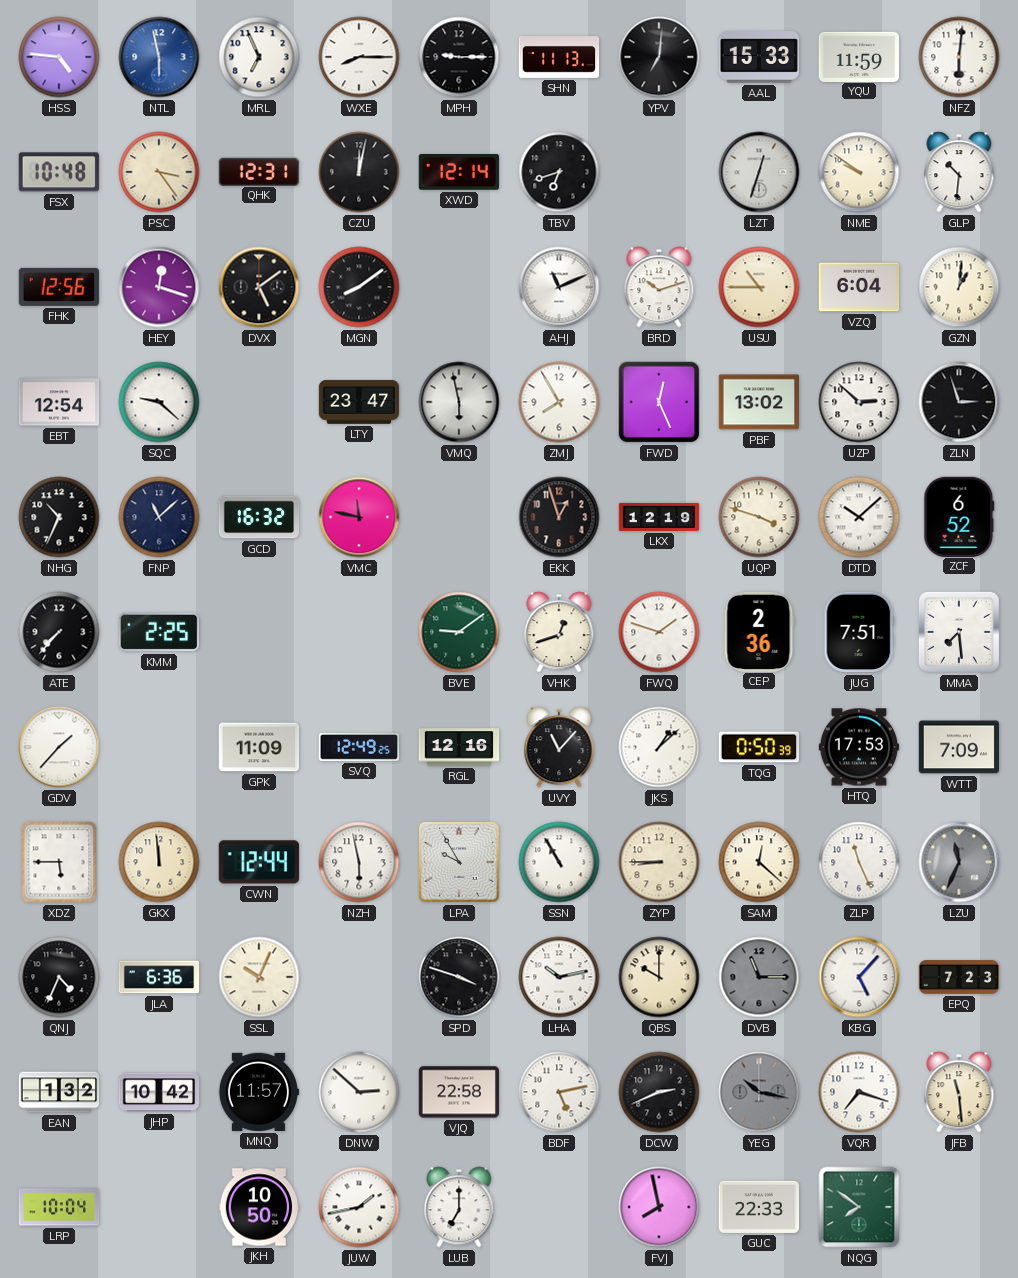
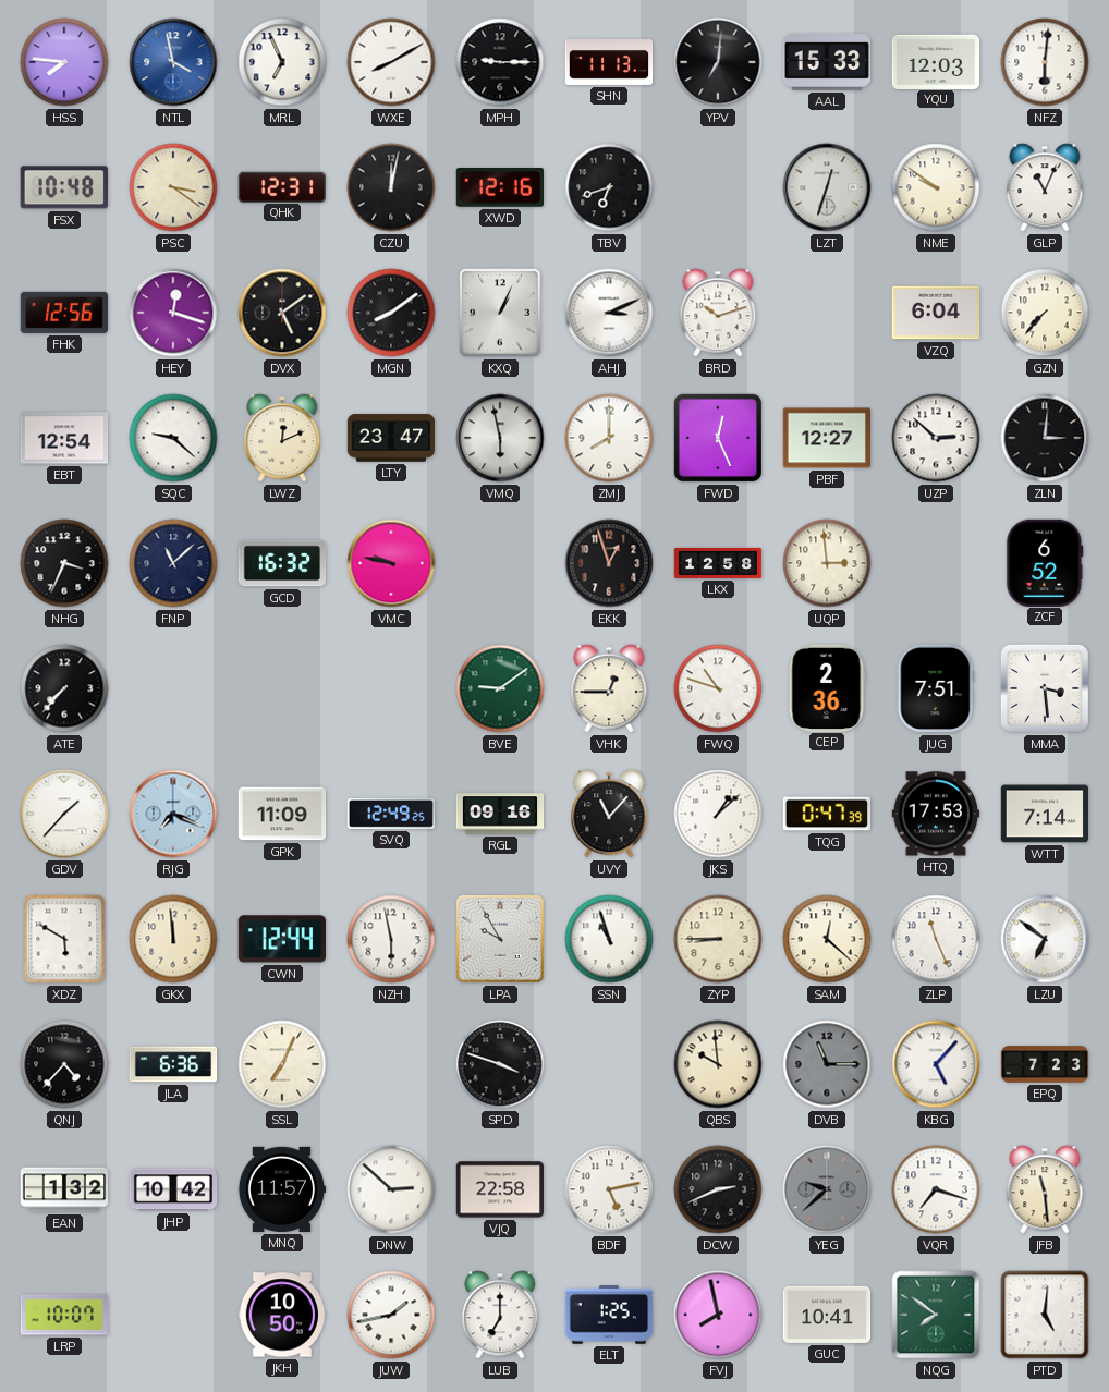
HSS: 4:46 -> 7:46 (64, 62)
NTL: 5:58 -> 3:58 (173, 62)
WXE: 8:15 -> 8:10 (391, 62)
YQU: 11:59 -> 12:03 (936, 61)
PSC: 3:24 -> 3:21 (173, 187)
XWD: 12:14 -> 12:16 (499, 187)
GLP: 10:31 -> 11:04 (1045, 187)
KXQ: none -> 1:04 (500, 313)
AHJ: 11:11 -> 3:11 (609, 313)
USU: 10:45 -> none (759, 287)
GZN: 1:01 -> 7:37 (1045, 313)
LWZ: none -> 12:11 (282, 438)
ZMJ: 7:55 -> 8:00 (609, 438)
PBF: 13:02 -> 12:27 (827, 438)
ZLN: 2:57 -> 3:01 (1045, 438)
NHG: 10:34 -> 3:34 (64, 563)
VMC: 11:47 -> 9:47 (391, 563)
LKX: 12:19 -> 12:58 (718, 563)
UQP: 3:48 -> 2:59 (827, 563)
DTD: 10:08 -> none (859, 517)
KMM: 2:25 -> none (158, 632)
VHK: 12:42 -> 12:45 (609, 688)
FWQ: 1:48 -> 10:48 (718, 688)
MMA: 7:29 -> 3:29 (1045, 688)
RJG: none -> 7:19 (173, 814)
RGL: 12:16 -> 09:16 (500, 814)
TQG: 0:50 -> 0:47 (826, 814)
WTT: 7:09 -> 7:14 (1045, 814)
XDZ: 5:45 -> 5:50 (64, 939)
SSN: 10:55 -> 10:57 (609, 939)
LZU: 11:34 -> 6:51 (1045, 939)
LZU dial: grey -> white (1045, 939)
QNJ: 4:34 -> 4:37 (64, 1064)
SSL: 10:04 -> 7:04 (282, 1064)
LHA: 10:13 -> none (559, 977)
QBS: 10:00 -> 9:59 (718, 1064)
YEG: 10:17 -> 9:38 (827, 1189)
LRP: 10:04 -> 10:07 (64, 1315)
ELT: none -> 1:25 (609, 1315)
GUC: 22:33 -> 10:41 (827, 1315)
PTD: none -> 5:01 (1045, 1315)
